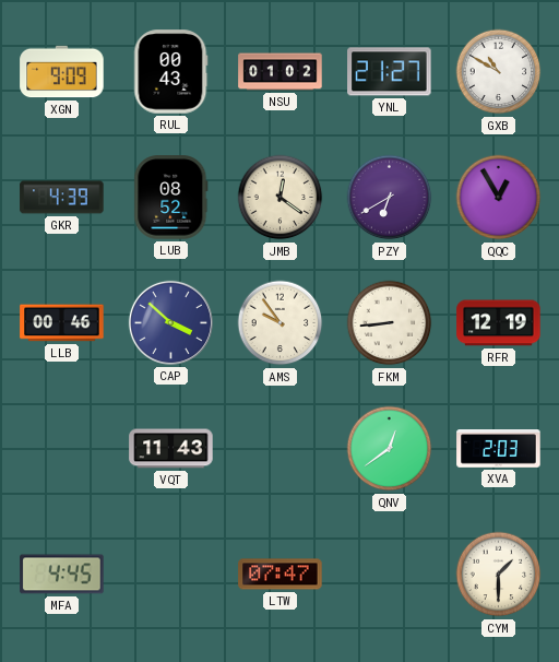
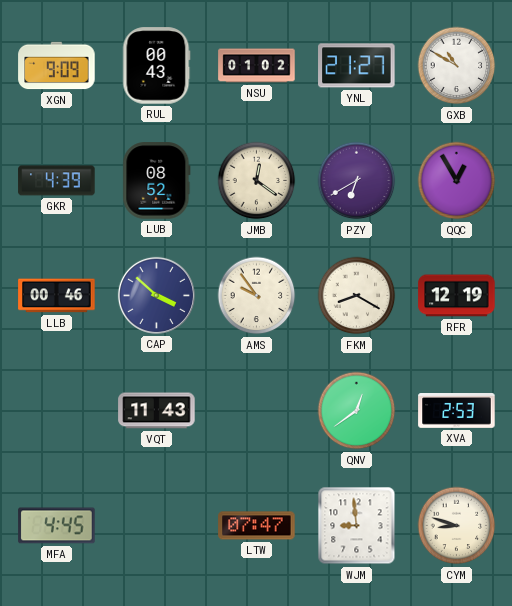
FKM: 8:44 -> 8:20 (357, 296)
XVA: 2:03 -> 2:53 (457, 411)
WJM: none -> 8:59 (357, 526)
CYM: 1:30 -> 8:48 (457, 526)
